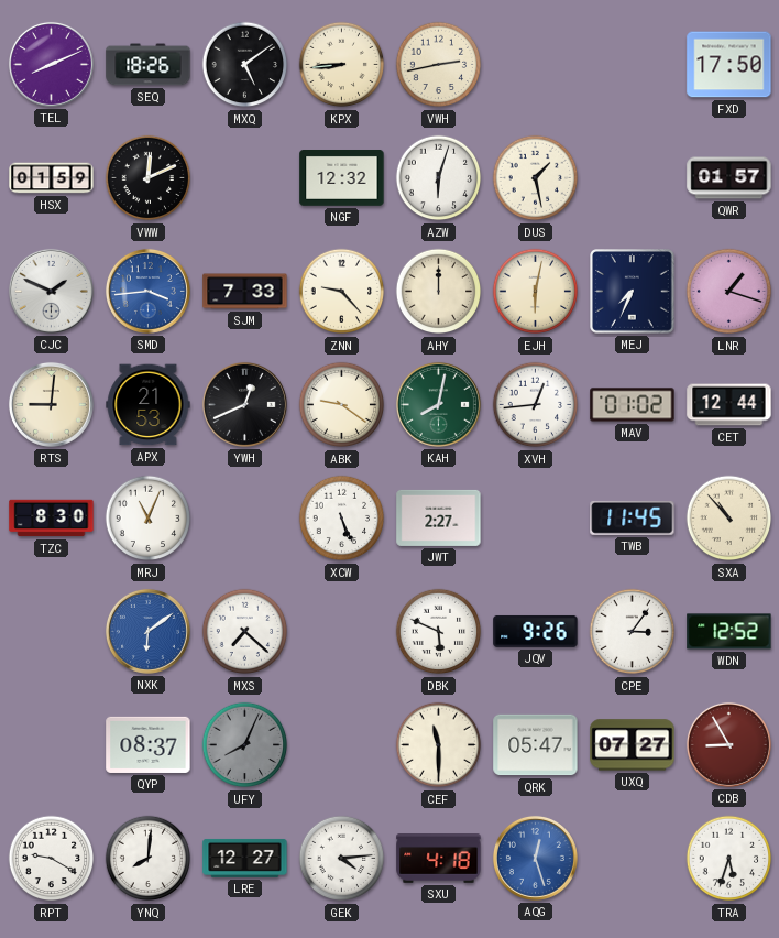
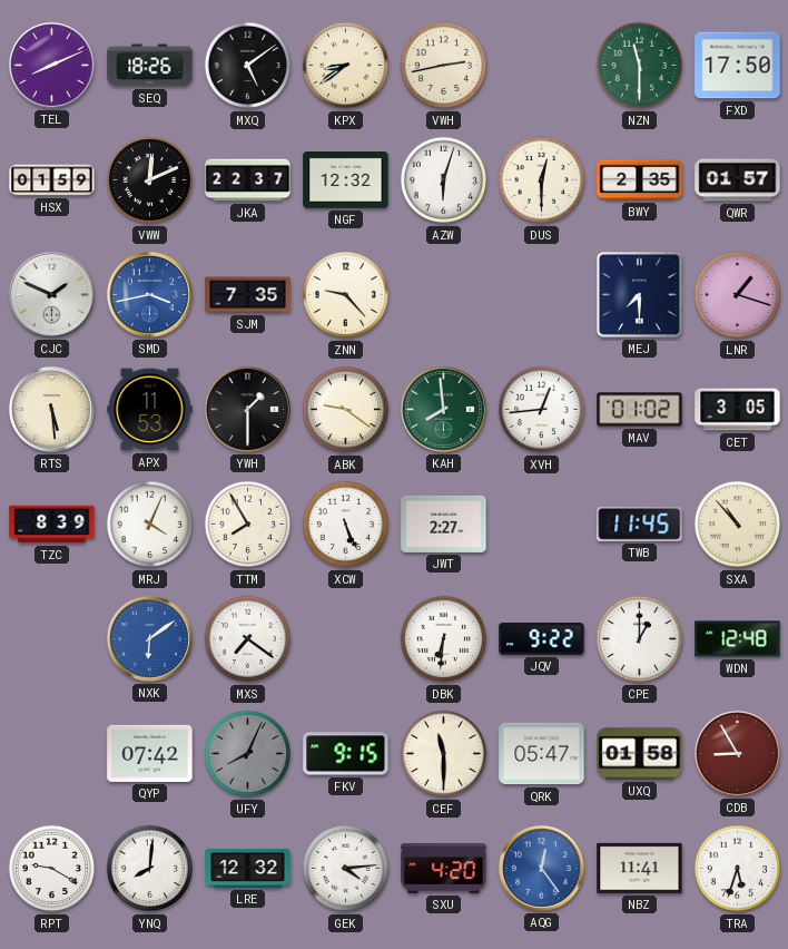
KPX: 8:44 -> 8:39 (346, 66)
NZN: none -> 11:30 (640, 66)
JKA: none -> 22:37 (248, 180)
DUS: 1:28 -> 12:30 (542, 180)
BWY: none -> 2:35 (640, 180)
SMD: 3:44 -> 3:43 (149, 294)
SJM: 7:33 -> 7:35 (248, 295)
AHY: 12:00 -> none (439, 292)
EJH: 6:02 -> none (536, 292)
MEJ: 7:34 -> 7:30 (640, 295)
RTS: 9:01 -> 5:29 (51, 409)
APX: 21:53 -> 11:53 (150, 410)
YWH: 12:41 -> 1:30 (247, 409)
KAH: 8:02 -> 7:59 (443, 409)
CET: 12:44 -> 3:05 (738, 410)
TZC: 8:30 -> 8:39 (52, 525)
MRJ: 11:04 -> 4:04 (150, 525)
TTM: none -> 7:55 (248, 525)
MXS: 7:22 -> 7:21 (248, 639)
DBK: 5:49 -> 6:31 (444, 639)
JQV: 9:26 -> 9:22 (542, 638)
CPE: 3:06 -> 1:00 (640, 639)
WDN: 12:52 -> 12:48 (738, 639)
QYP: 08:37 -> 07:42 (150, 753)
FKV: none -> 9:15 (346, 754)
UXQ: 07:27 -> 01:58 (640, 754)
LRE: 12:27 -> 12:32 (248, 868)
SXU: 4:18 -> 4:20 (444, 869)
AQG: 12:27 -> 12:24 (541, 868)
NBZ: none -> 11:41 (640, 868)
